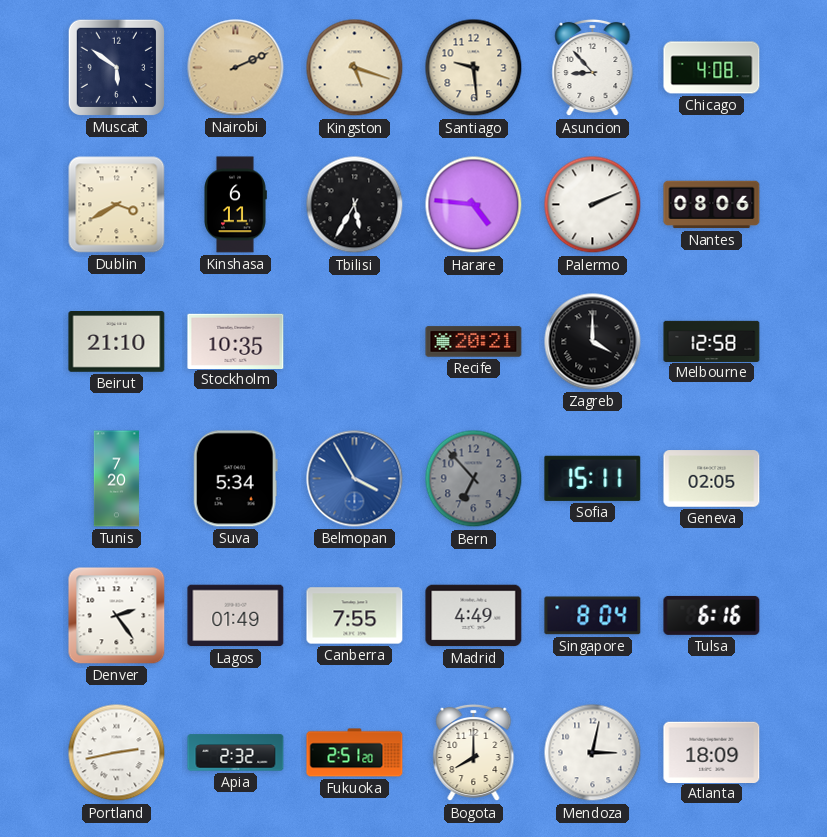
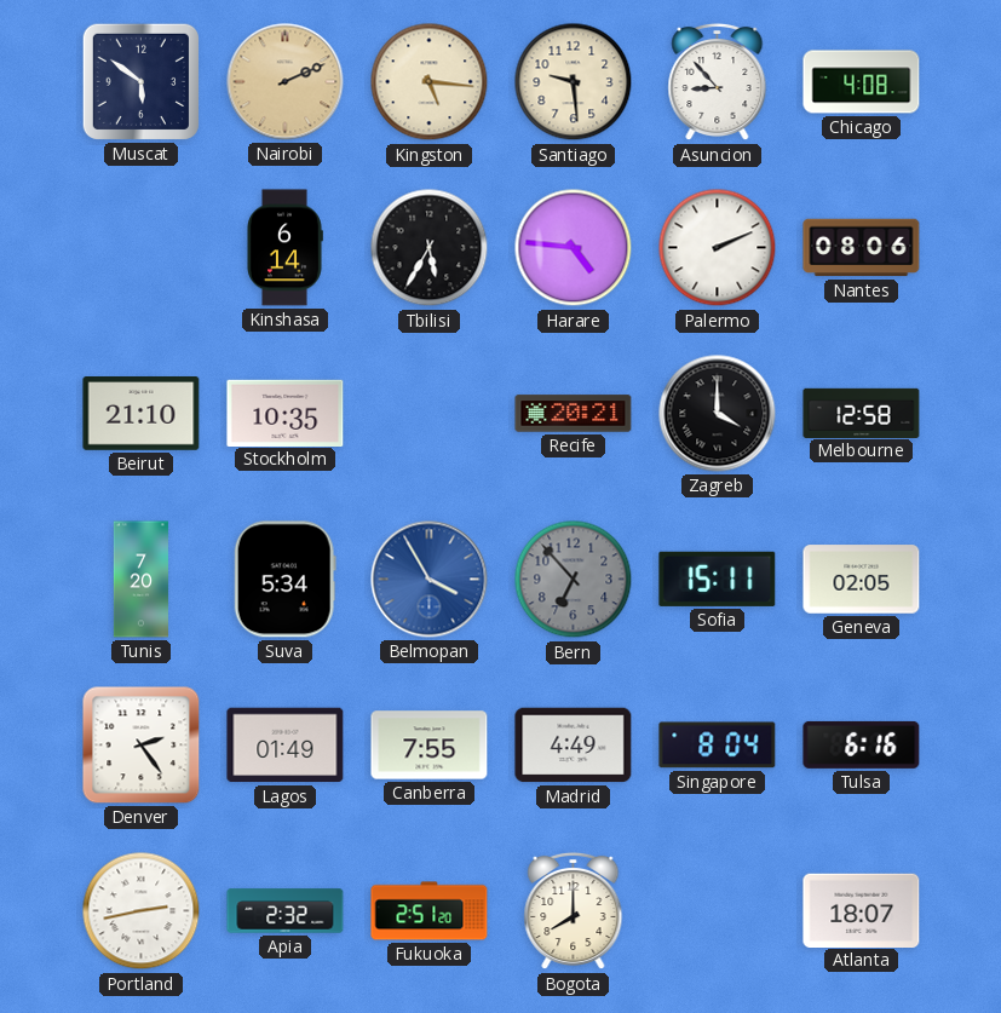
Kingston: 5:18 -> 5:16 (430, 82)
Dublin: 3:40 -> none (117, 205)
Kinshasa: 6:11 -> 6:14 (286, 248)
Mendoza: 3:02 -> none (593, 753)
Atlanta: 18:09 -> 18:07 (862, 910)
